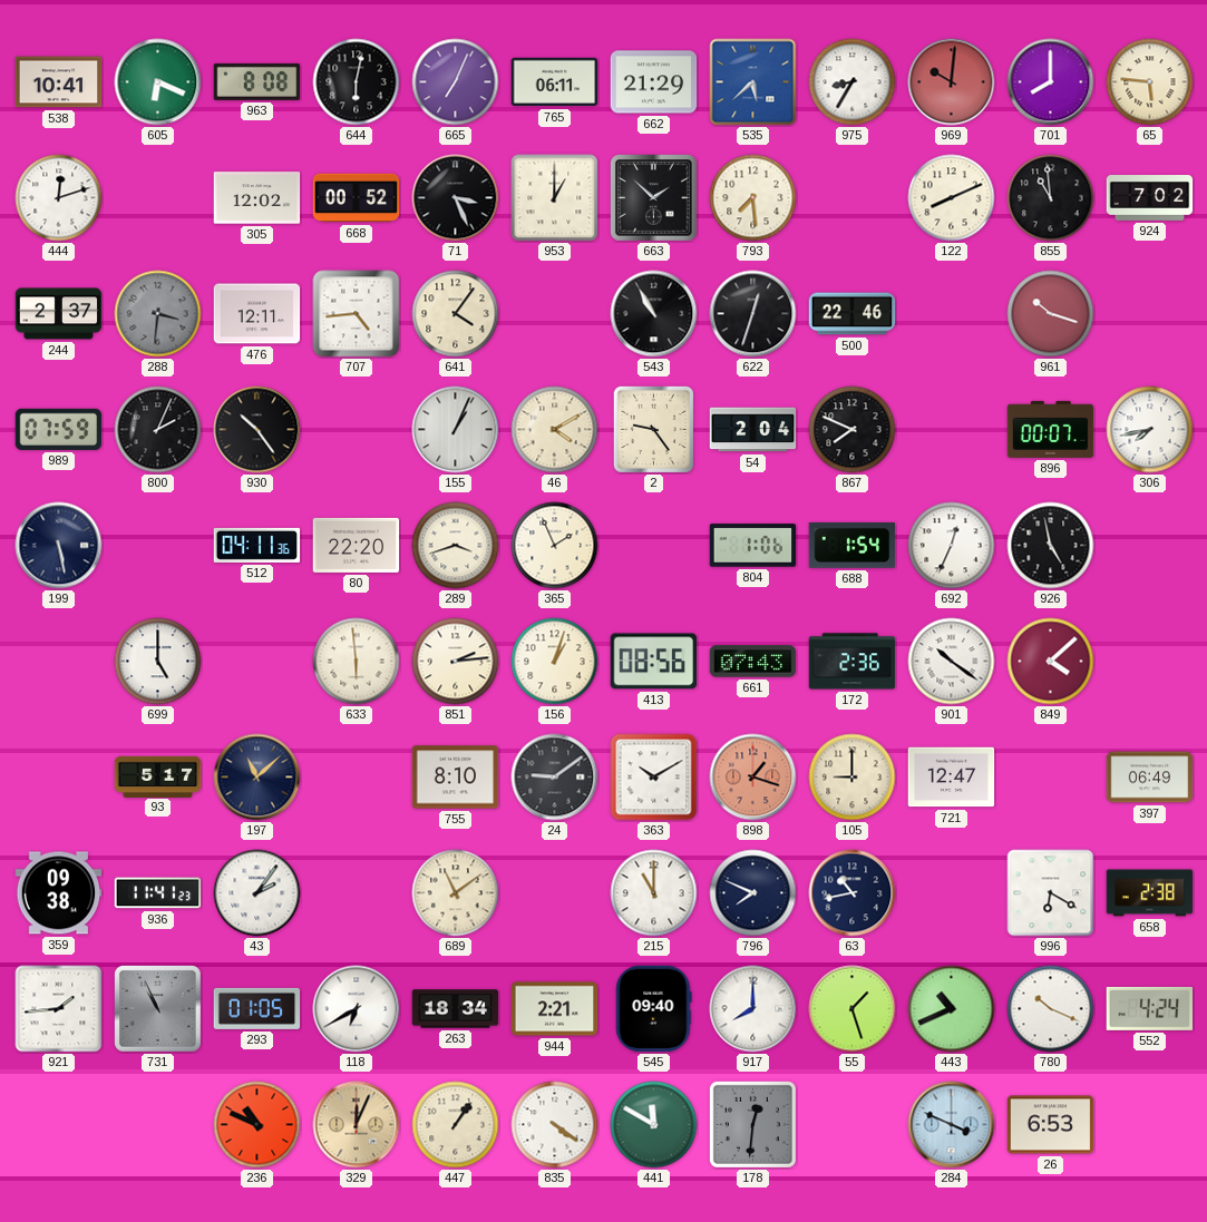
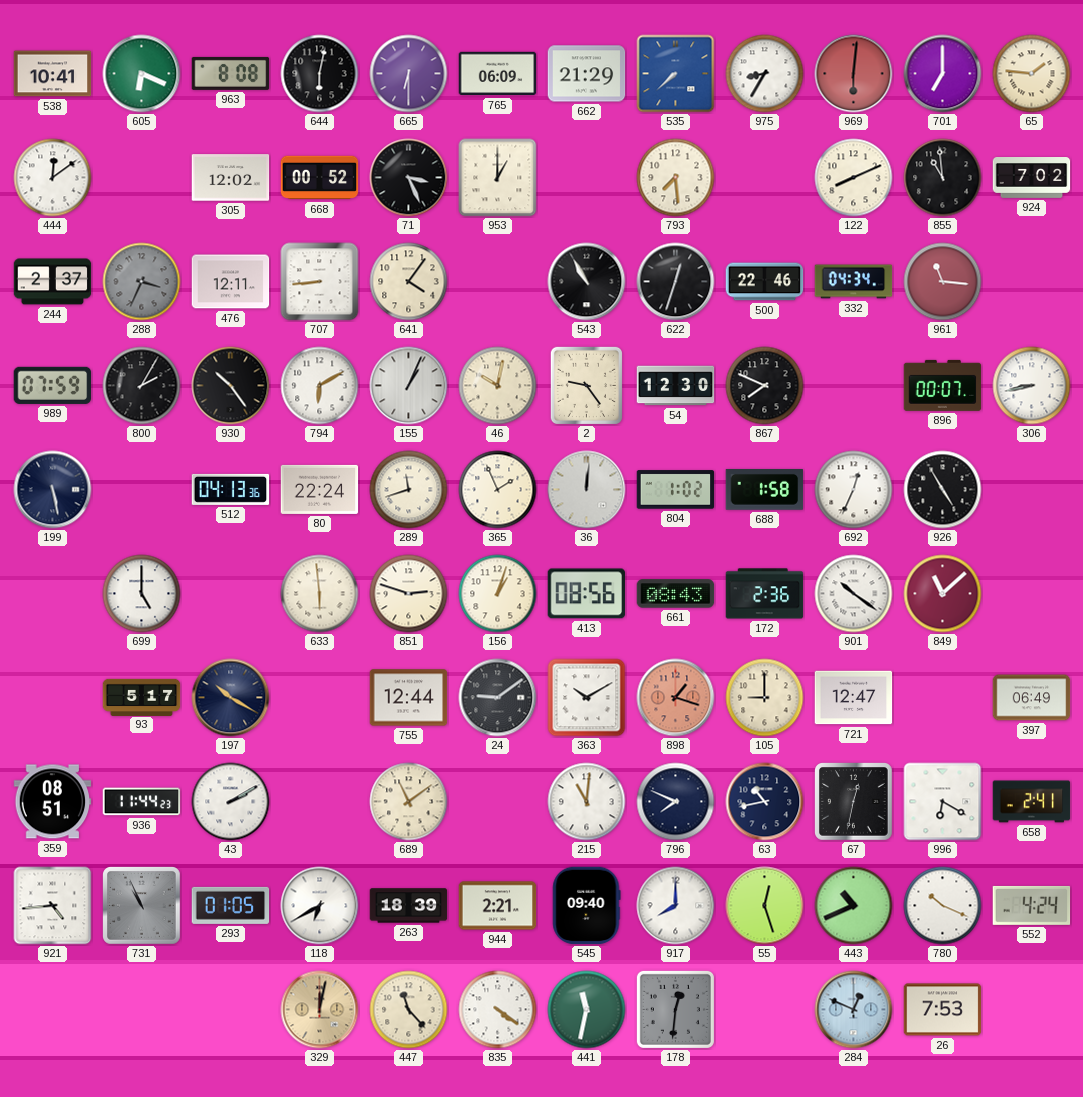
665: 7:04 -> 6:30 (409, 74)
765: 06:11 -> 06:09 (498, 74)
535: 5:38 -> 7:38 (676, 74)
969: 10:01 -> 6:01 (854, 74)
701: 8:00 -> 7:00 (943, 74)
65: 5:46 -> 1:46 (1032, 74)
444: 12:12 -> 12:09 (53, 178)
663: 1:52 -> none (654, 198)
288: 3:31 -> 3:34 (142, 282)
707: 4:44 -> 8:44 (320, 282)
332: none -> 04:34 (854, 282)
961: 10:18 -> 11:16 (943, 282)
800: 2:04 -> 2:05 (142, 386)
794: none -> 6:10 (320, 386)
46: 4:10 -> 10:02 (498, 386)
54: 2:04 -> 12:30 (676, 386)
306: 7:43 -> 8:43 (1032, 386)
512: 04:11 -> 04:13 (231, 489)
80: 22:20 -> 22:24 (320, 489)
289: 3:42 -> 11:42 (409, 490)
36: none -> 12:01 (587, 490)
804: 1:06 -> 1:02 (676, 490)
688: 1:54 -> 1:58 (765, 489)
926: 4:58 -> 4:55 (943, 490)
851: 2:14 -> 2:48 (409, 594)
661: 07:43 -> 08:43 (676, 594)
849: 4:08 -> 11:08 (943, 594)
197: 11:08 -> 10:20 (231, 698)
755: 8:10 -> 12:44 (409, 698)
359: 09:38 -> 08:51 (53, 802)
936: 11:41 -> 11:44 (142, 802)
43: 2:06 -> 2:10 (231, 802)
215: 11:00 -> 11:01 (587, 802)
67: none -> 12:32 (854, 802)
658: 2:38 -> 2:41 (1032, 802)
921: 1:44 -> 4:44 (53, 906)
263: 18:34 -> 18:39 (409, 906)
55: 1:27 -> 12:27 (765, 906)
236: 10:49 -> none (257, 1125)
329: 12:04 -> 12:02 (320, 1010)
447: 1:06 -> 11:23 (409, 1010)
441: 11:50 -> 11:32 (587, 1010)
284: 3:49 -> 12:49 (854, 1010)
26: 6:53 -> 7:53 (943, 1010)
